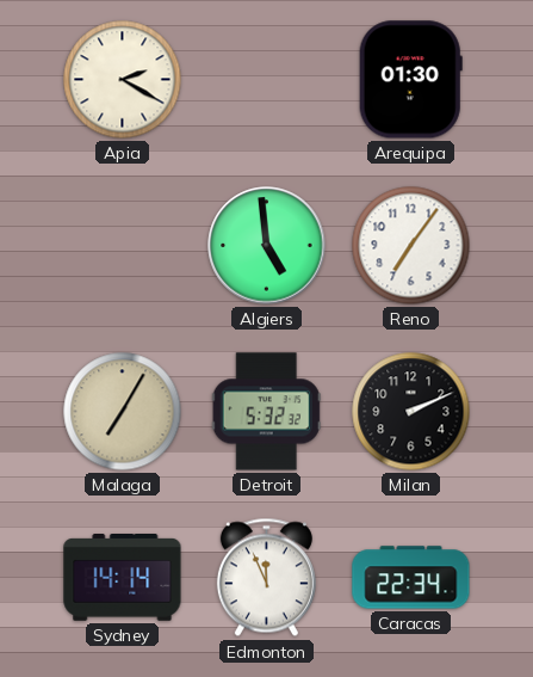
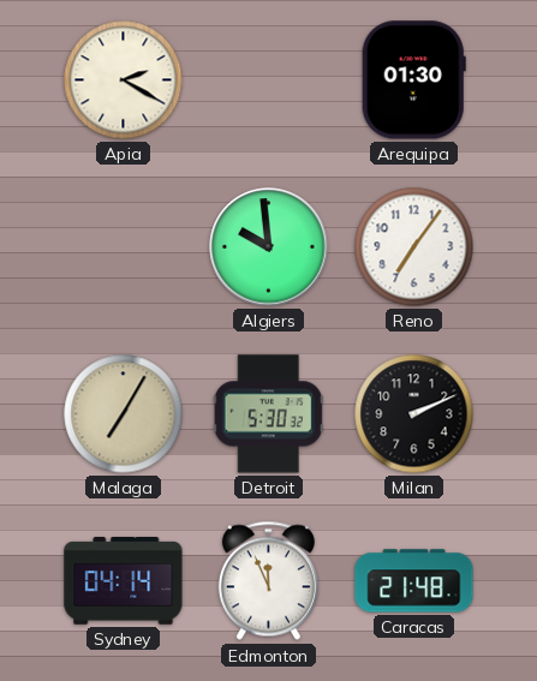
Algiers: 4:59 -> 9:59 (269, 247)
Detroit: 5:32 -> 5:30 (268, 414)
Sydney: 14:14 -> 04:14 (124, 581)
Caracas: 22:34 -> 21:48 (414, 581)
